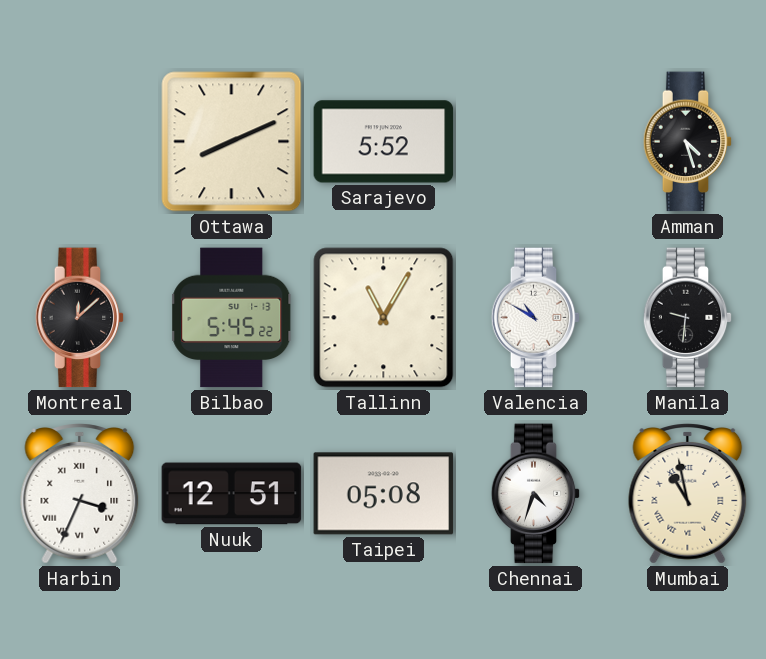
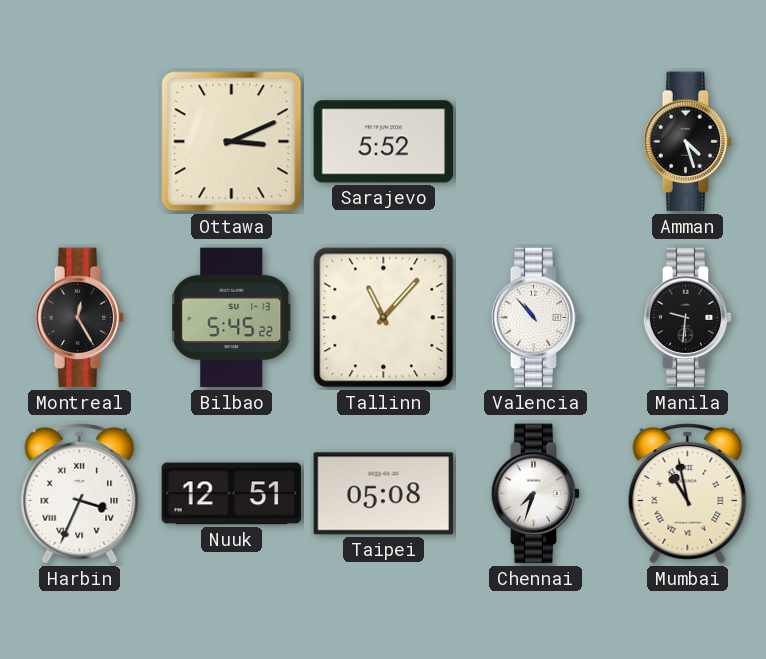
Ottawa: 8:11 -> 3:11 (232, 142)
Montreal: 12:08 -> 12:25 (80, 318)
Tallinn: 11:05 -> 11:07 (384, 318)
Valencia: 10:50 -> 10:53 (536, 318)
Chennai: 4:33 -> 7:33 (536, 494)
